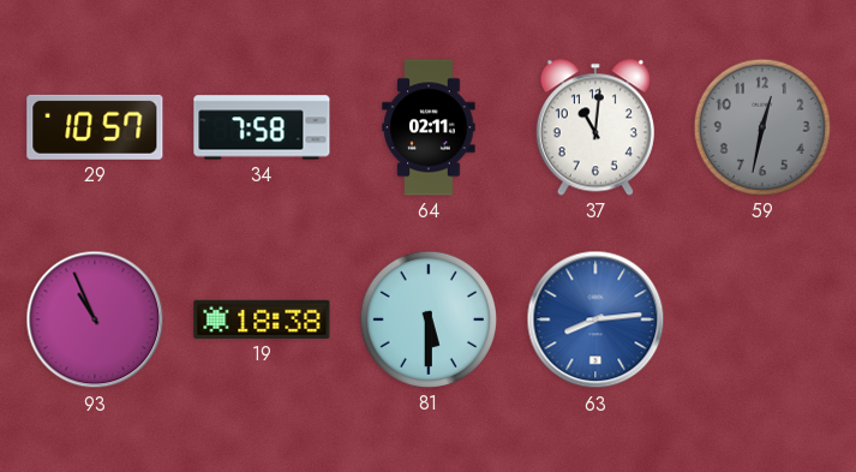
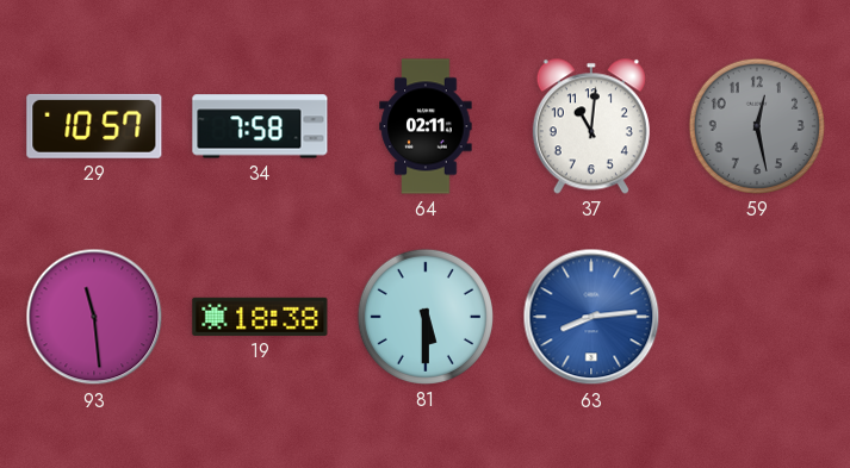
59: 12:32 -> 12:28 (757, 126)
93: 10:56 -> 11:29 (94, 317)
